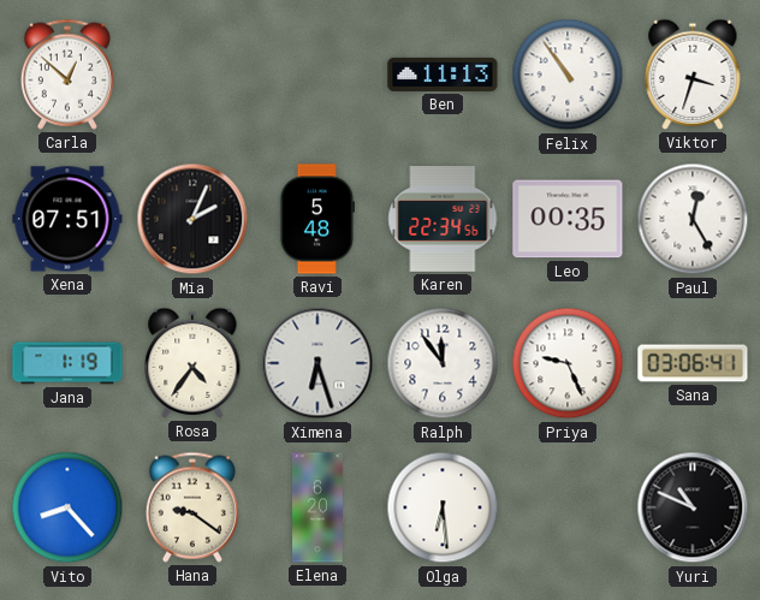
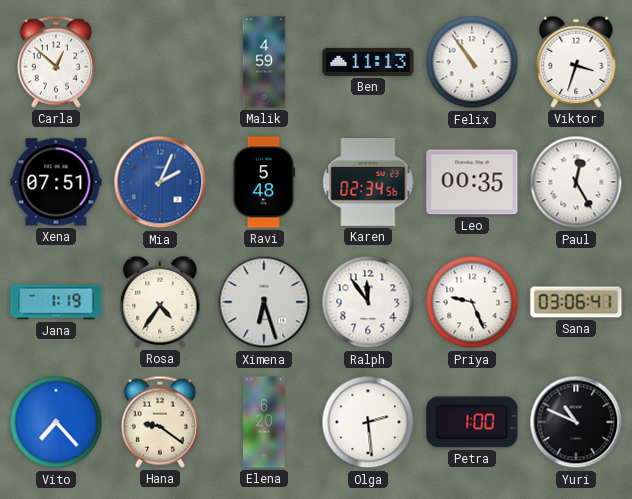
Malik: none -> 4:59 (264, 62)
Mia dial: black -> blue (160, 182)
Karen: 22:34 -> 02:34 (368, 183)
Vito: 8:23 -> 7:23 (56, 422)
Olga: 6:29 -> 2:29 (368, 422)
Petra: none -> 1:00 (472, 422)
